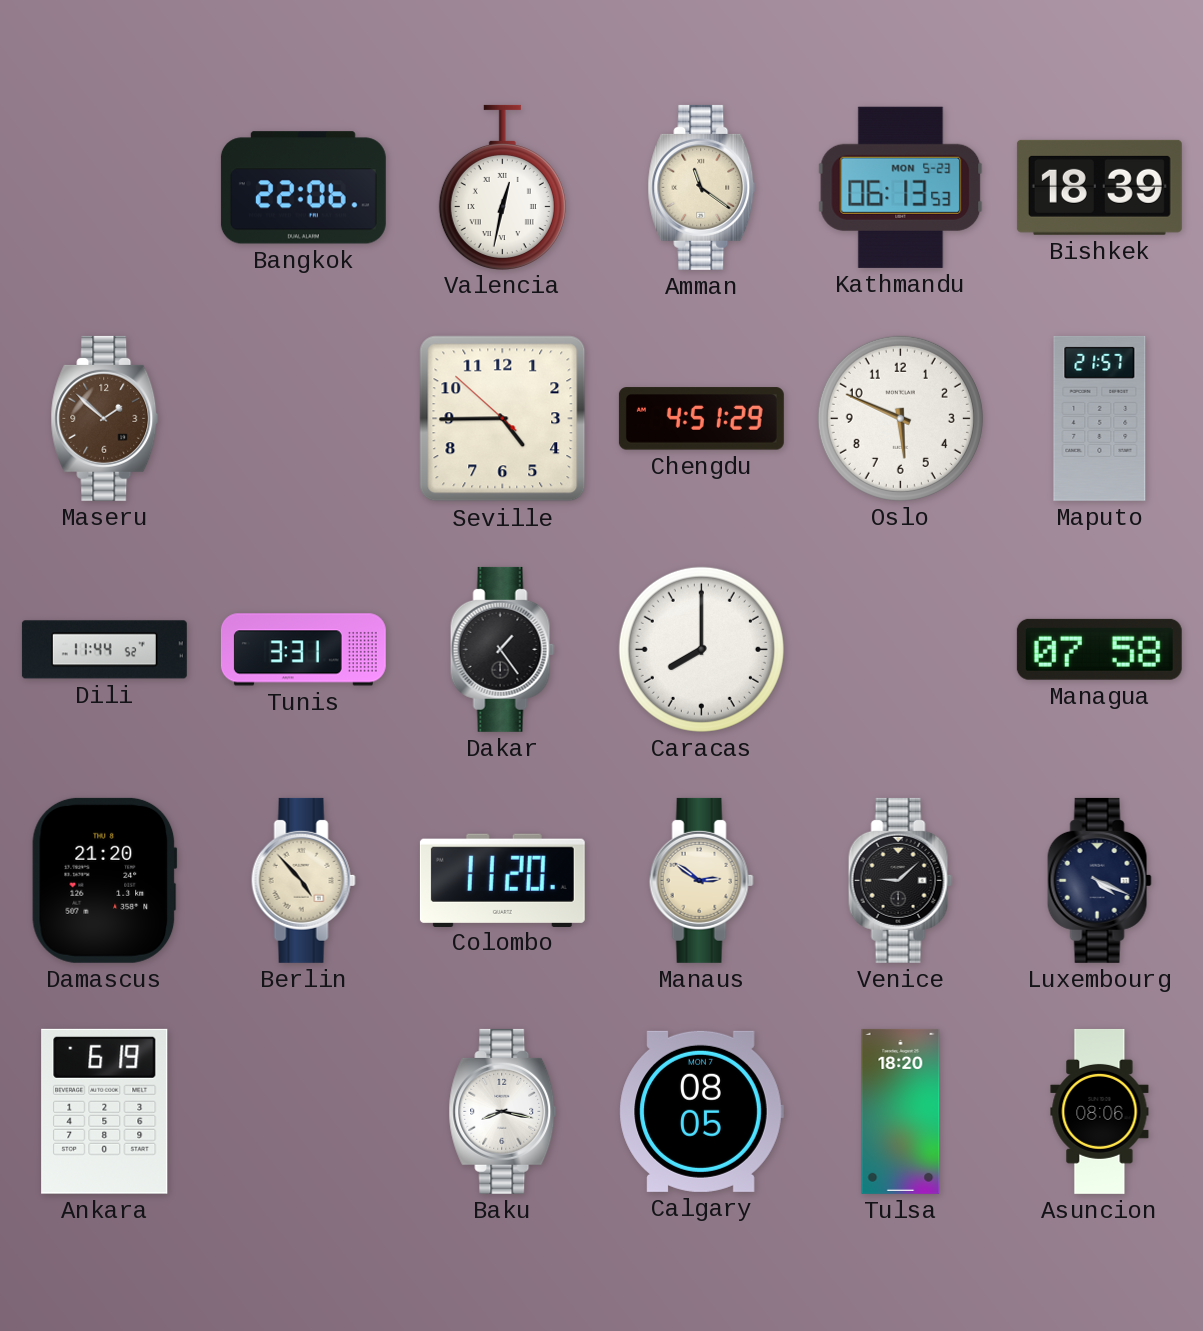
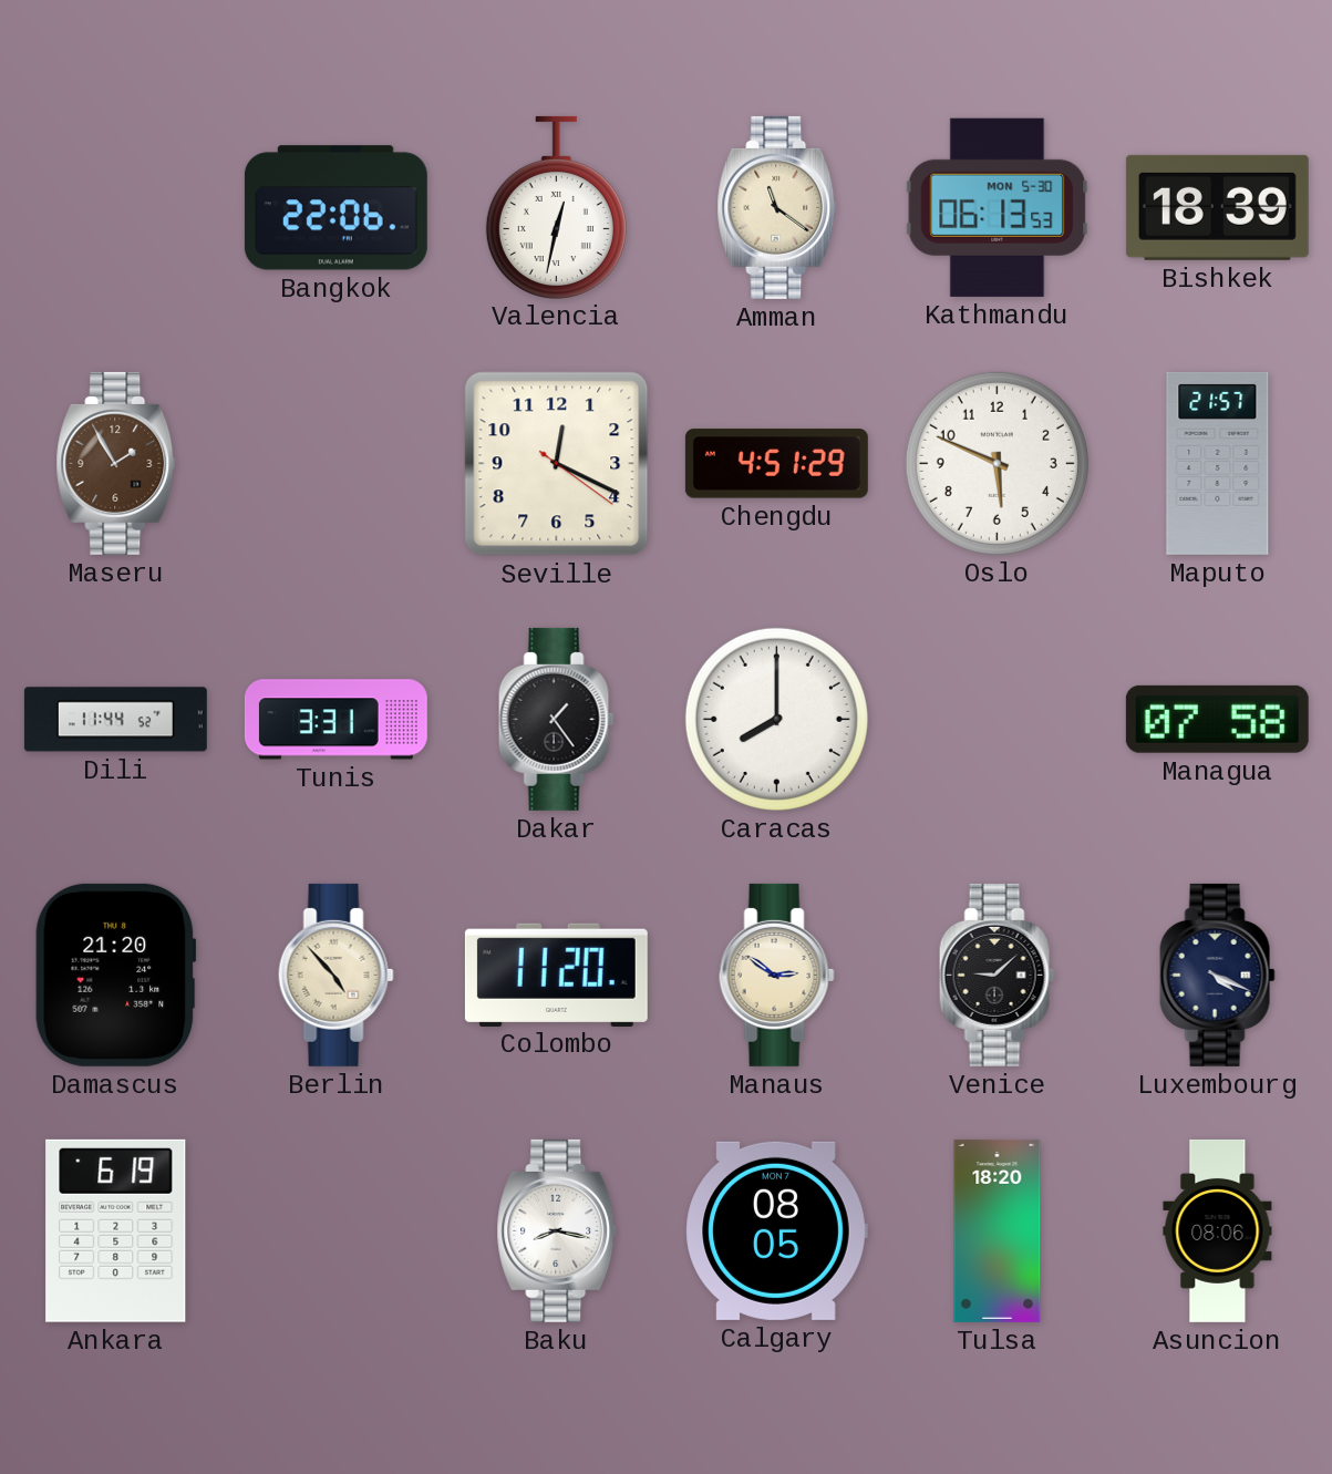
Kathmandu date: MON 5-23 -> MON 5-30 (998, 207)
Maseru: 1:52 -> 1:55 (116, 463)
Seville: 4:44 -> 12:19 (557, 464)
